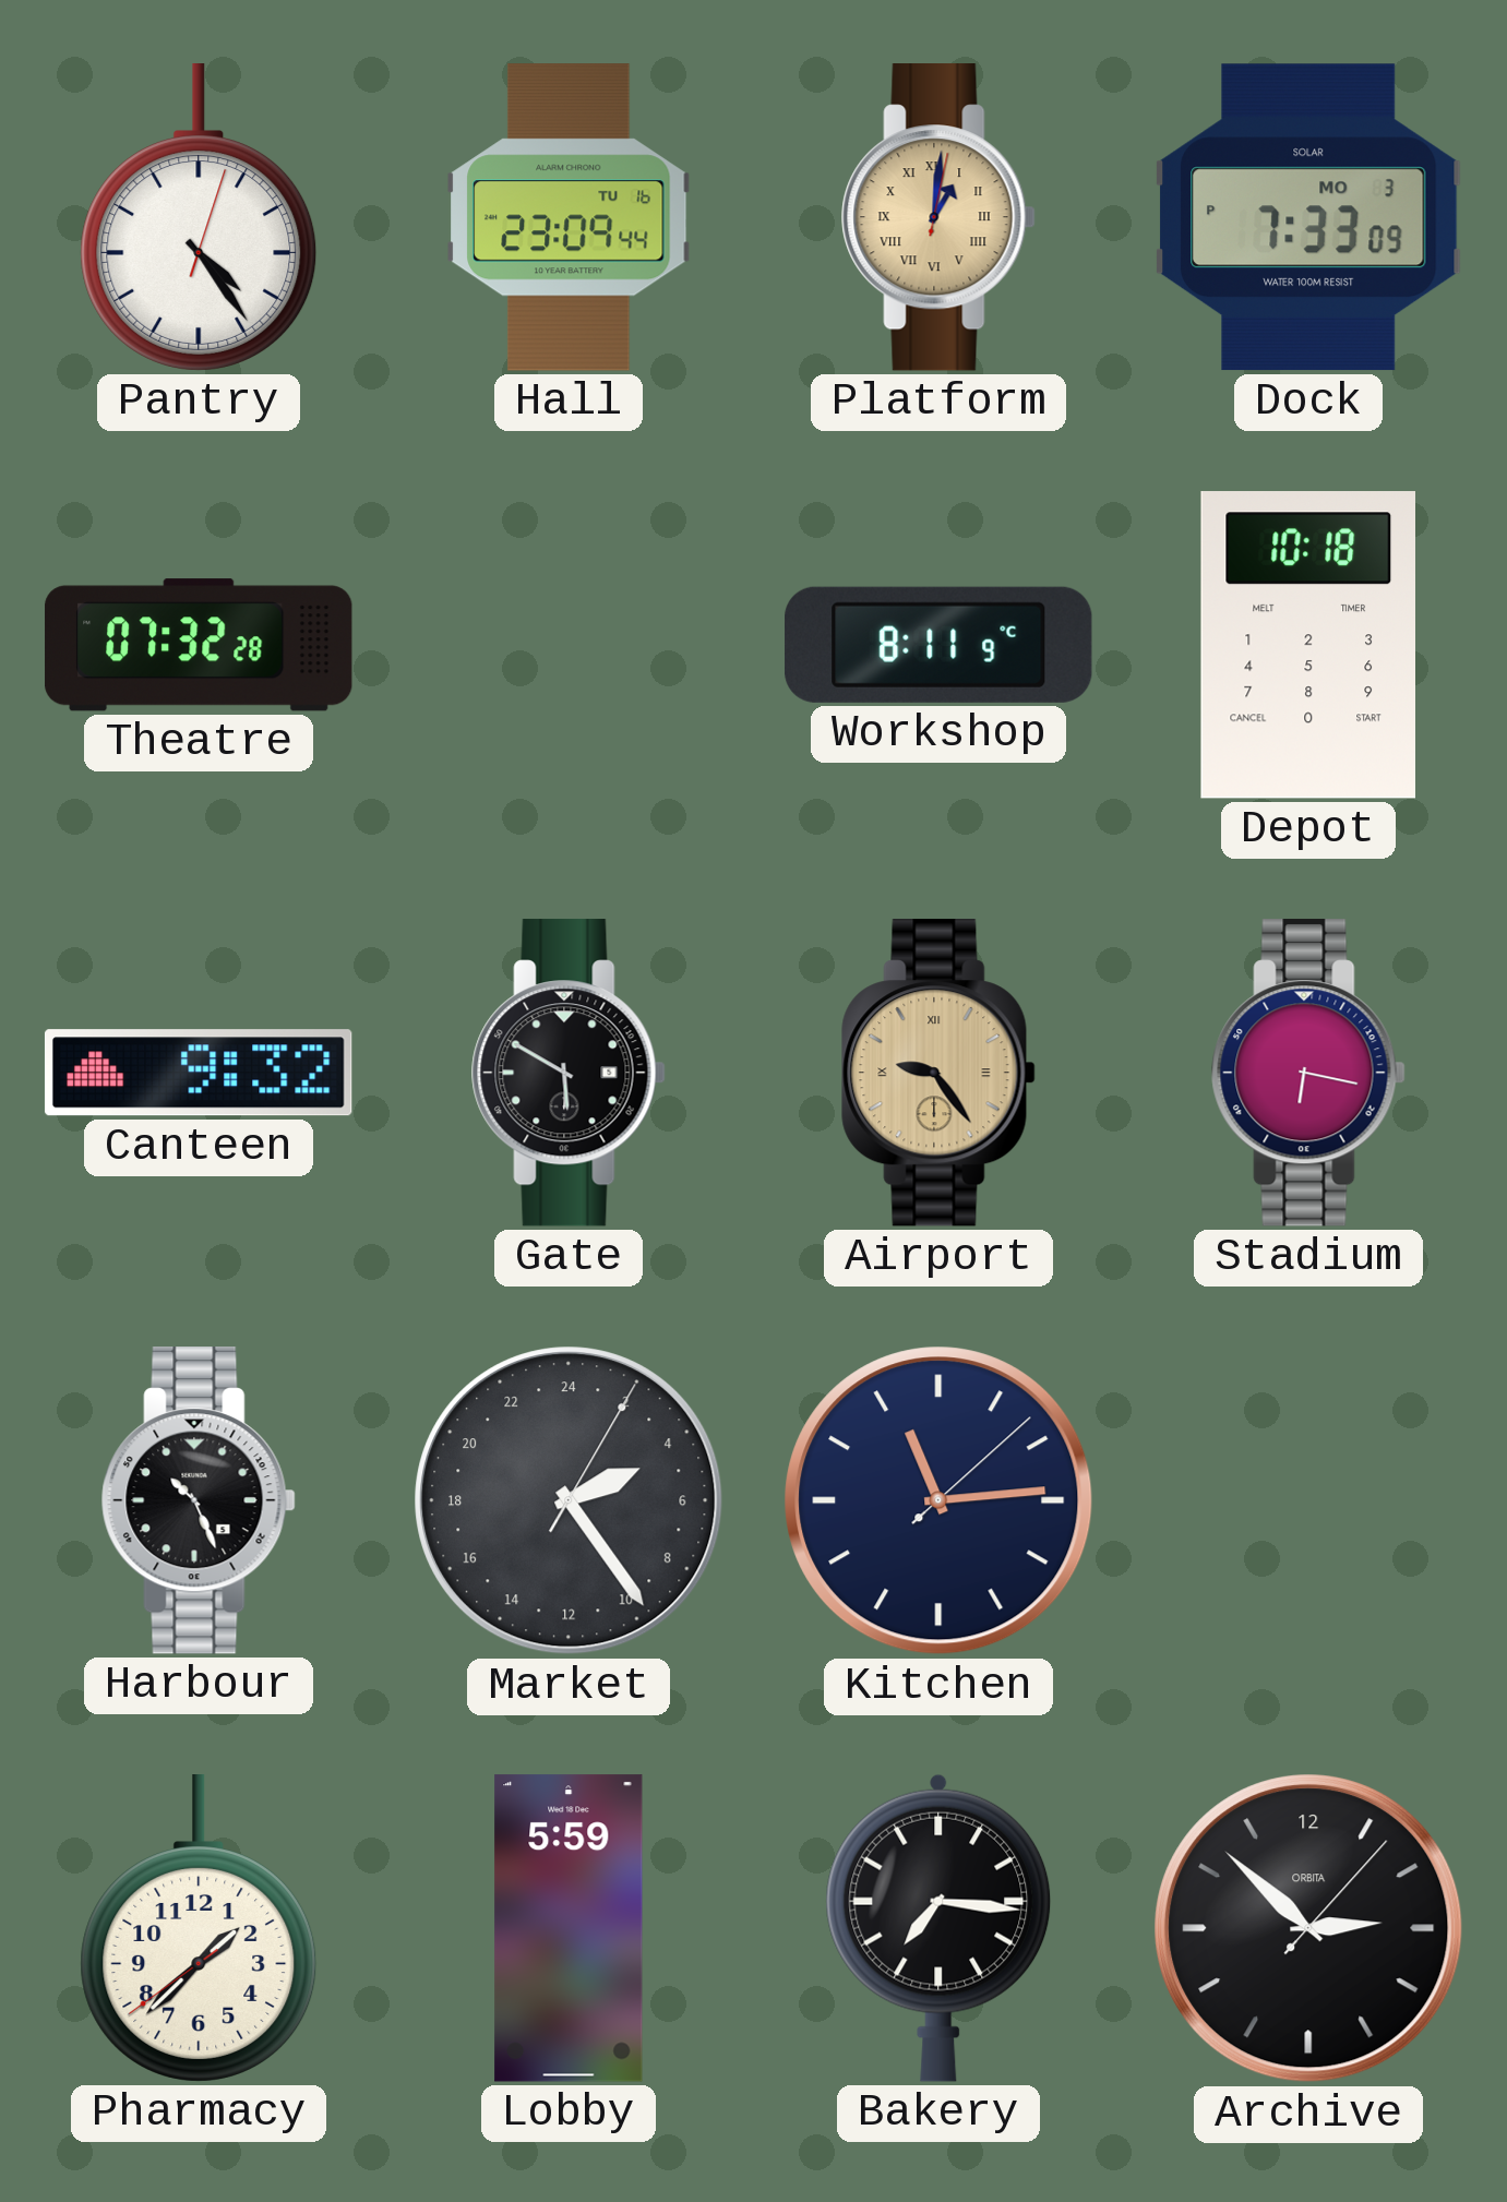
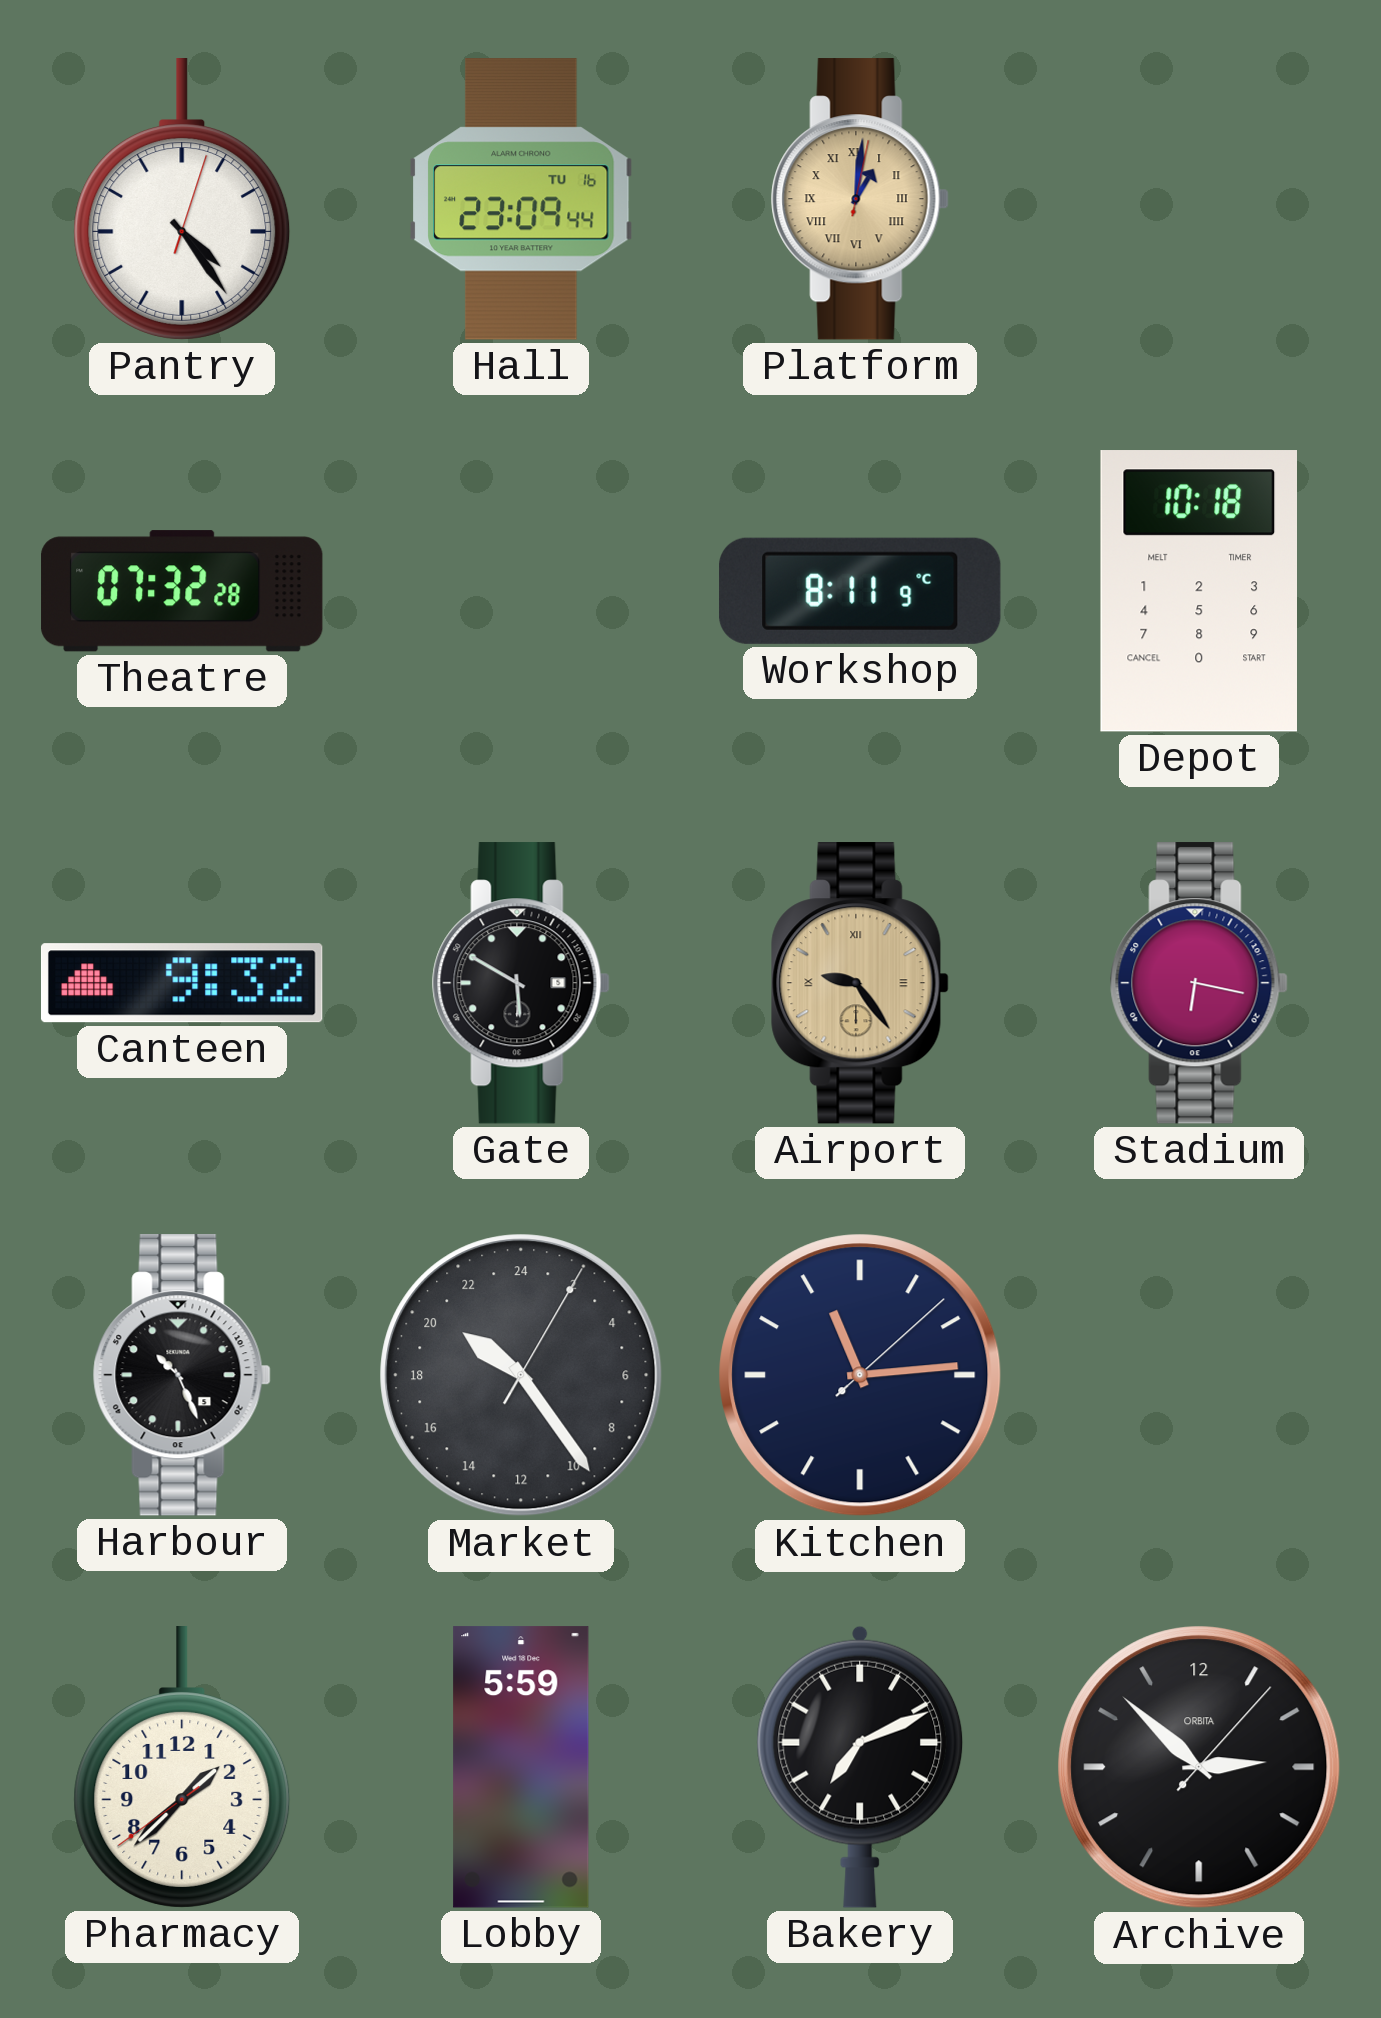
Dock: 7:33 -> none (1309, 217)
Market: 4:24 -> 20:24 (521, 1375)
Bakery: 7:16 -> 7:11 (860, 1767)
